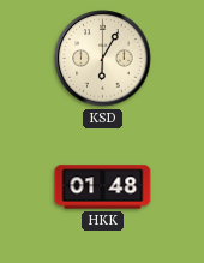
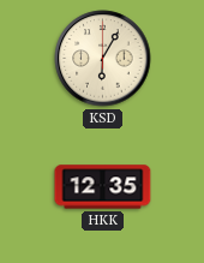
HKK: 01:48 -> 12:35 (103, 187)
